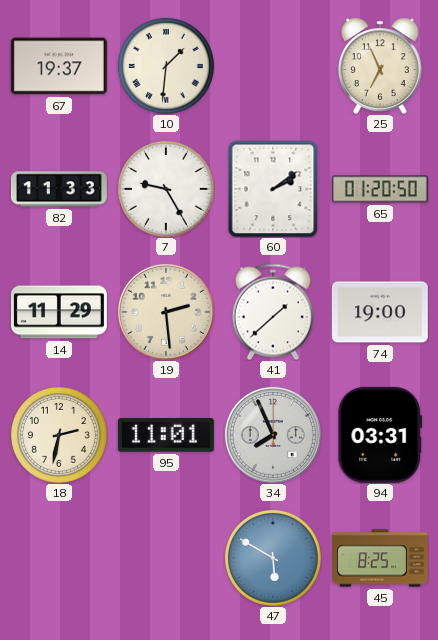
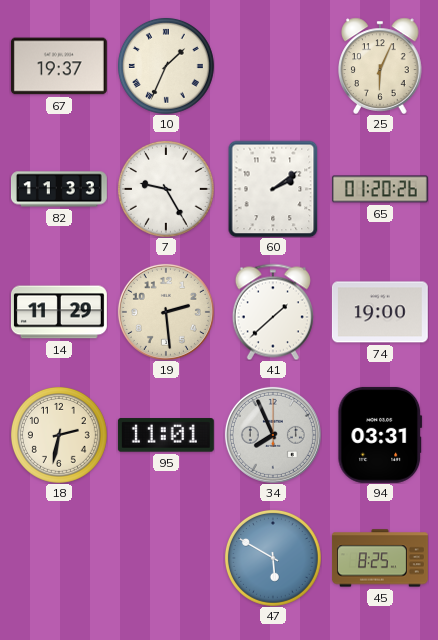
10: 1:31 -> 1:34 (166, 66)
25: 6:56 -> 6:04 (380, 66)
65: 01:20:50 -> 01:20:26 (380, 189)
